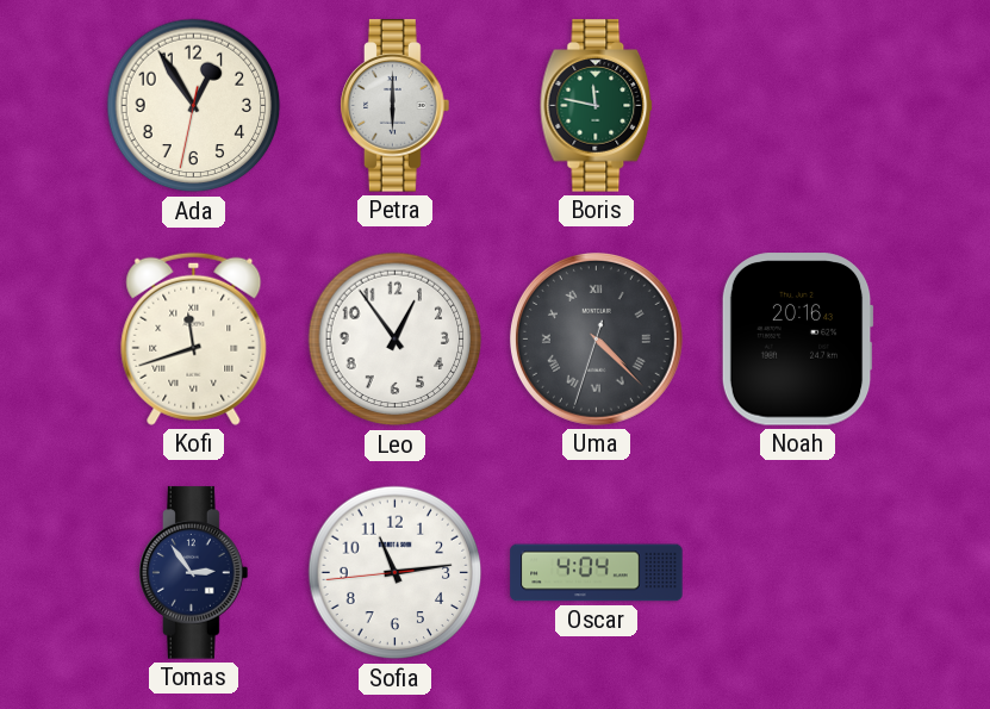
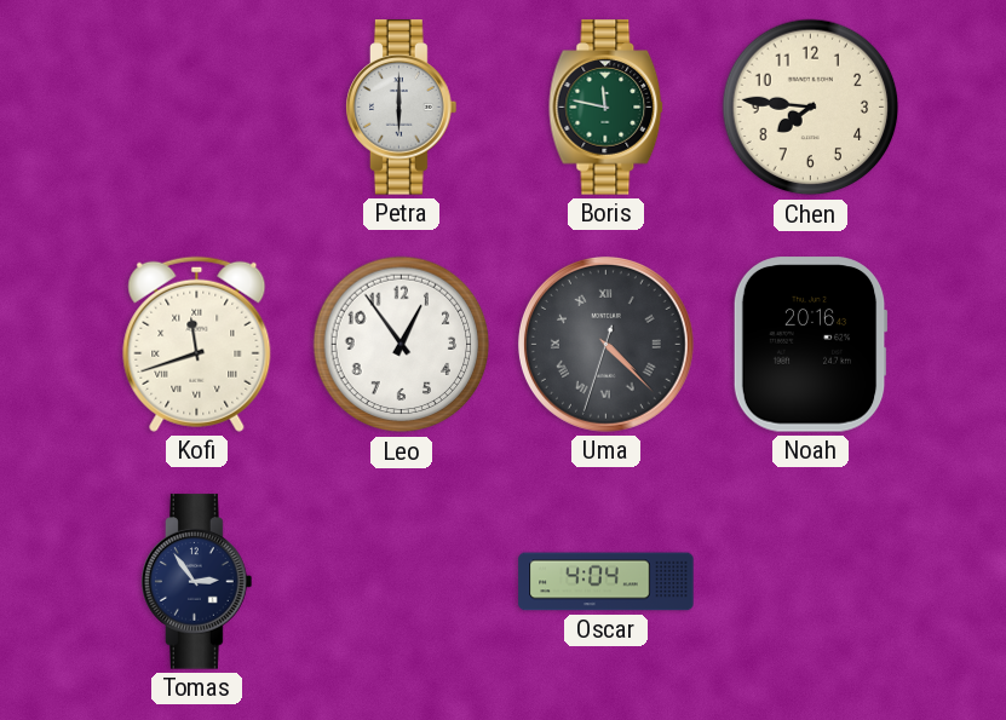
Ada: 12:54 -> none (194, 106)
Chen: none -> 7:46 (811, 108)
Sofia: 11:13 -> none (396, 573)
